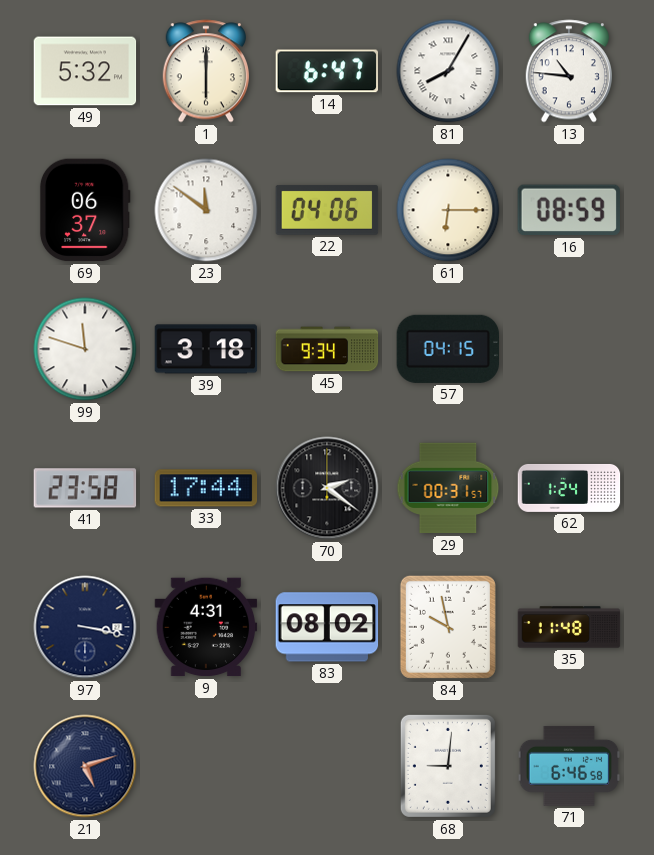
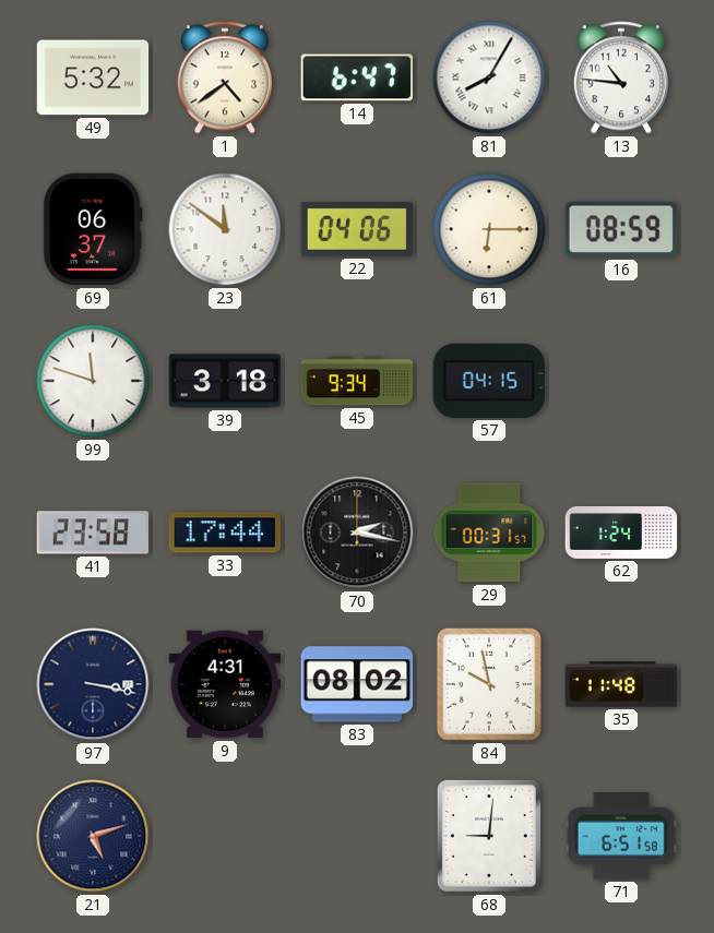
1: 6:00 -> 4:39 (224, 77)
70: 2:21 -> 2:17 (357, 533)
71: 6:46 -> 6:51 (621, 836)
